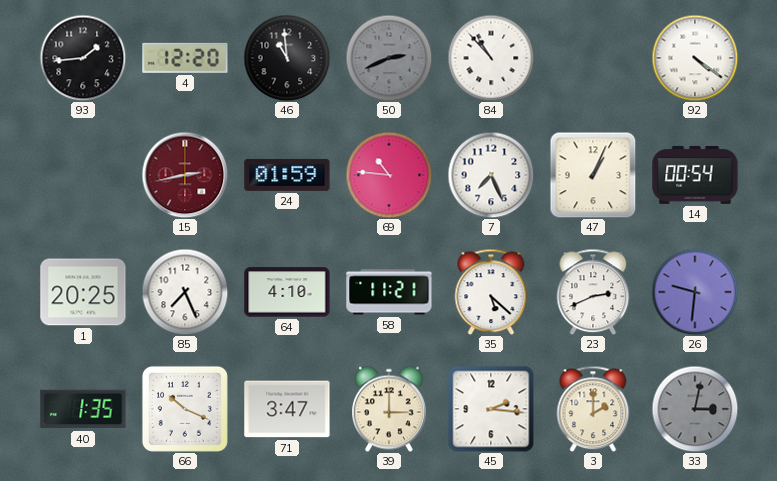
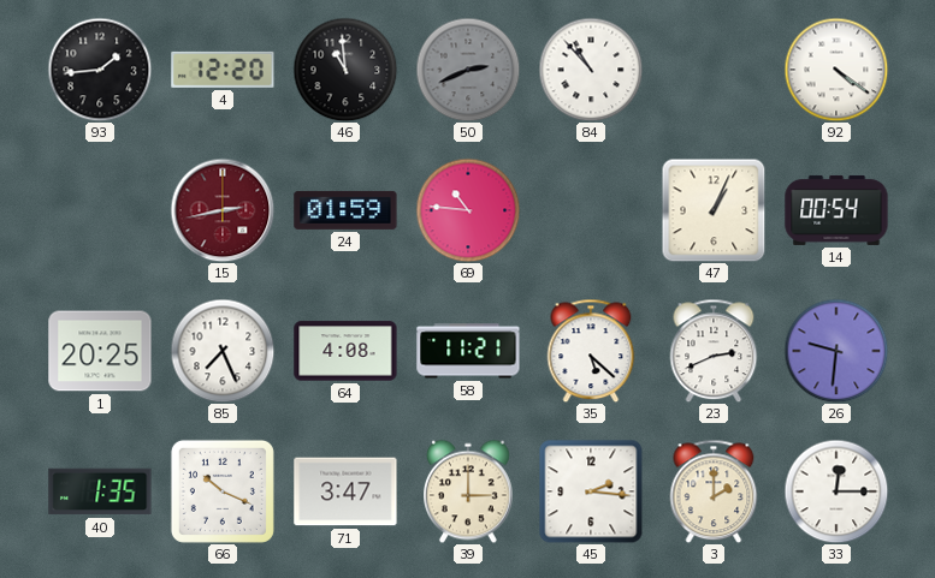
7: 7:26 -> none (491, 175)
64: 4:10 -> 4:08 (345, 351)
33: 3:02 -> 12:15 (836, 491)
33 dial: grey -> white (836, 491)
